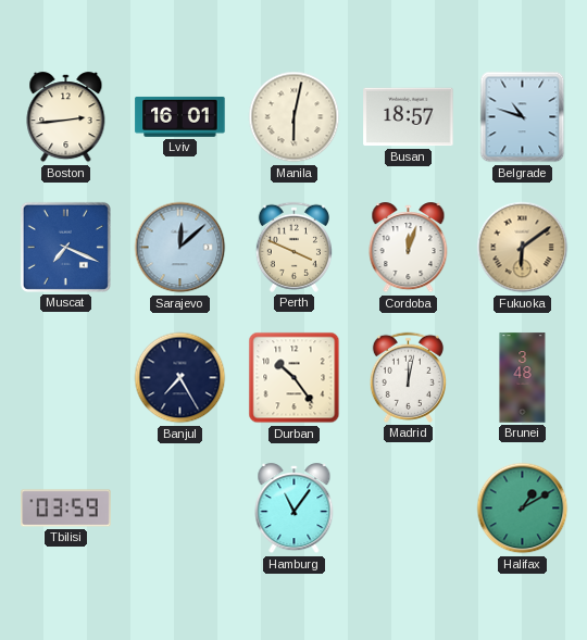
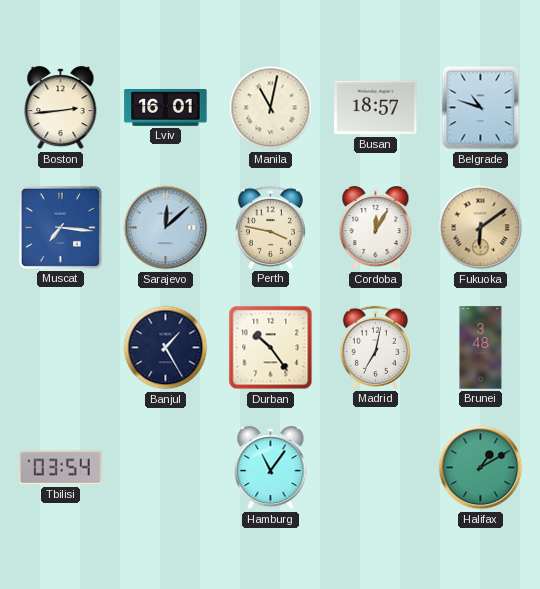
Manila: 6:02 -> 11:02 (271, 108)
Muscat: 7:19 -> 7:16 (60, 227)
Perth: 3:49 -> 3:47 (270, 227)
Cordoba: 12:03 -> 12:05 (376, 228)
Banjul: 7:25 -> 1:25 (166, 348)
Madrid: 12:02 -> 7:02 (375, 347)
Tbilisi: 03:59 -> 03:54 (61, 468)
